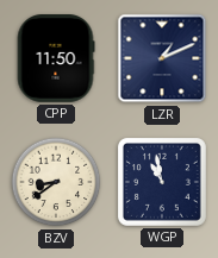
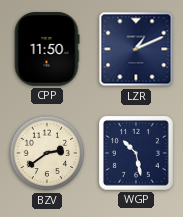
BZV: 8:39 -> 2:39 (47, 153)
WGP: 10:58 -> 10:28 (136, 153)
